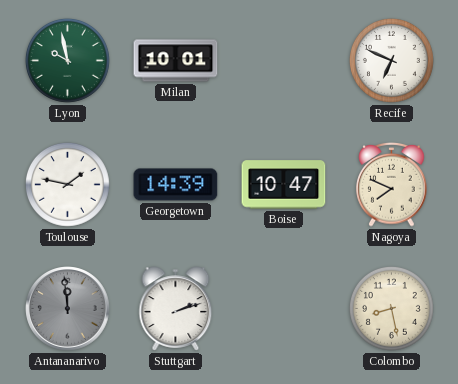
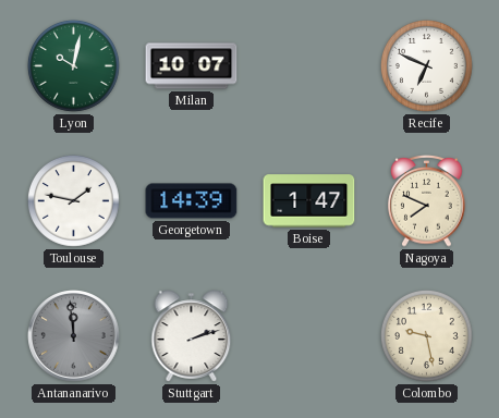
Lyon: 9:58 -> 10:02 (73, 65)
Milan: 10:01 -> 10:07 (192, 66)
Boise: 10:47 -> 1:47 (309, 201)
Colombo: 8:28 -> 9:28 (426, 335)
